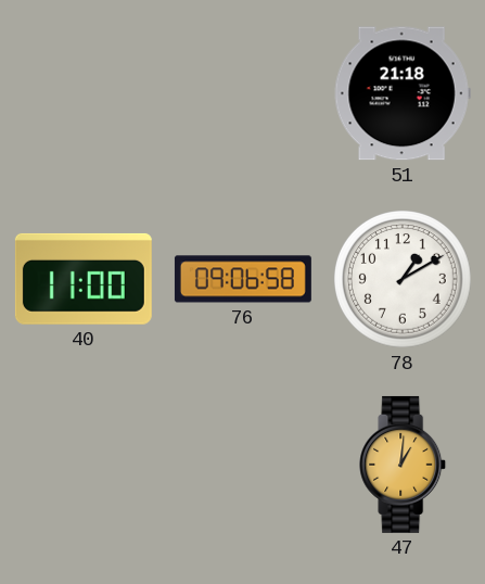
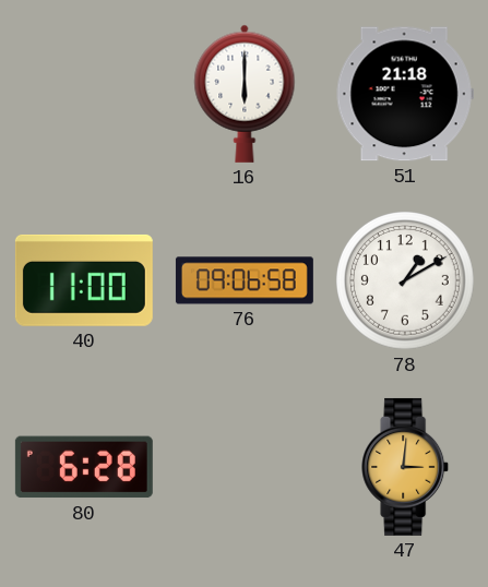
16: none -> 6:00 (245, 94)
80: none -> 6:28 (84, 467)
47: 1:01 -> 3:01 (406, 467)
